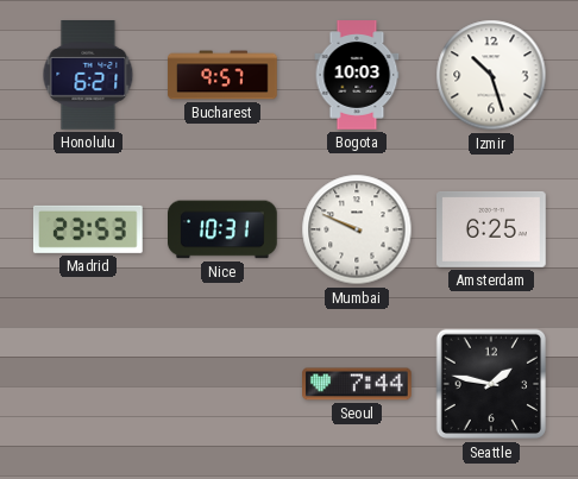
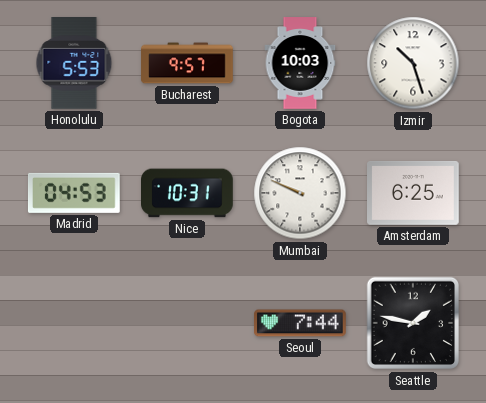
Honolulu: 6:21 -> 5:53 (74, 64)
Madrid: 23:53 -> 04:53 (74, 193)
